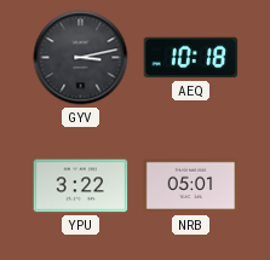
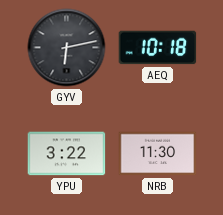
GYV: 3:13 -> 6:13 (67, 48)
NRB: 05:01 -> 11:30 (158, 154)
